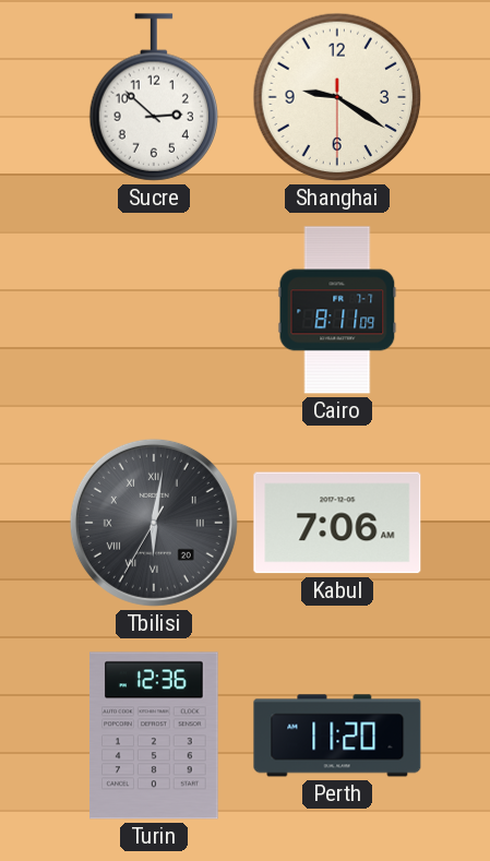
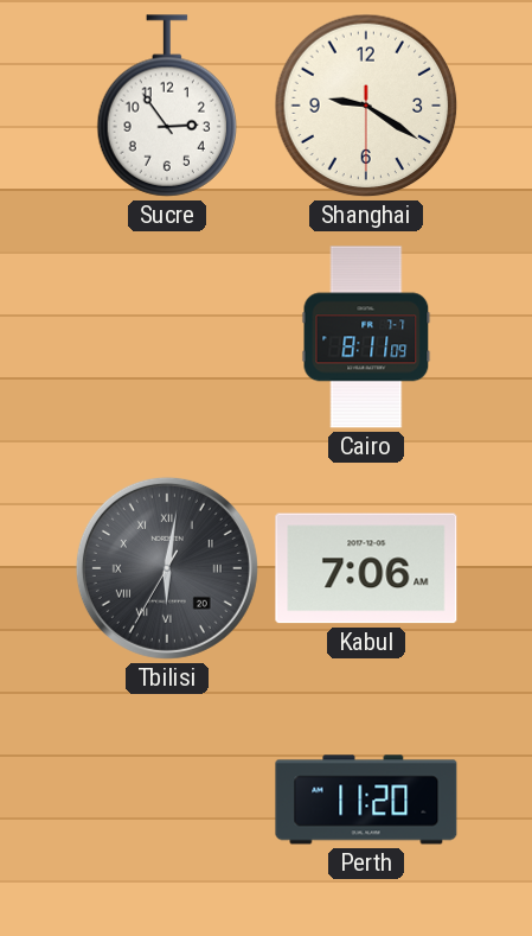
Sucre: 2:52 -> 2:54 (167, 106)
Turin: 12:36 -> none (154, 736)
